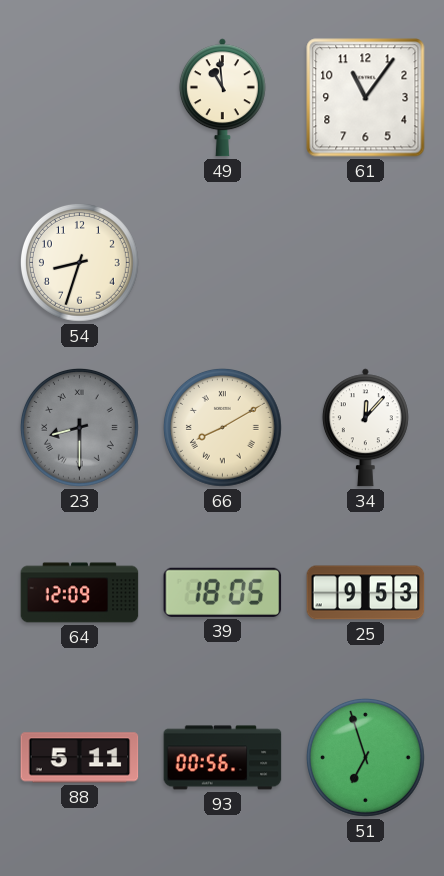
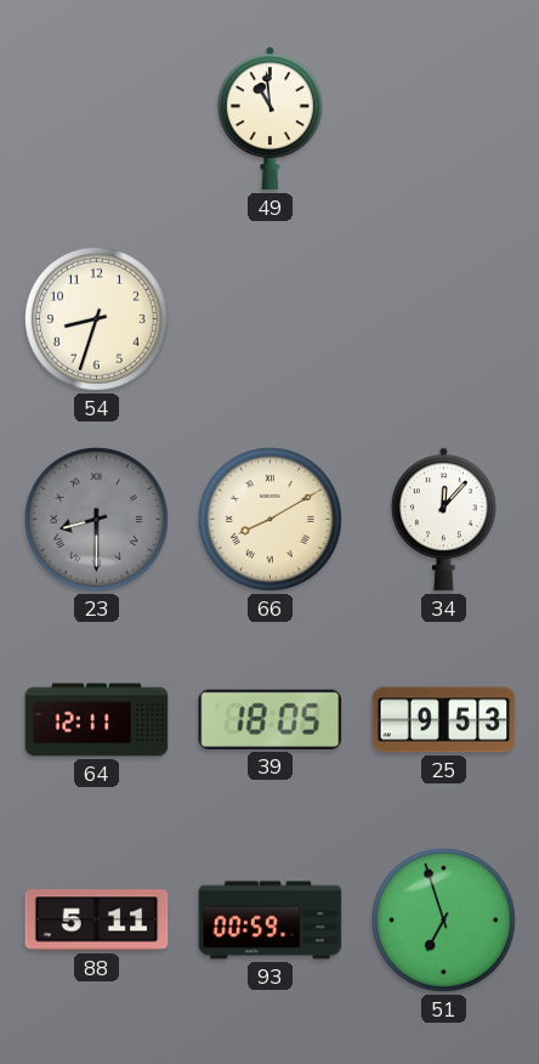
61: 11:06 -> none (366, 98)
64: 12:09 -> 12:11 (97, 720)
93: 00:56 -> 00:59 (271, 921)
